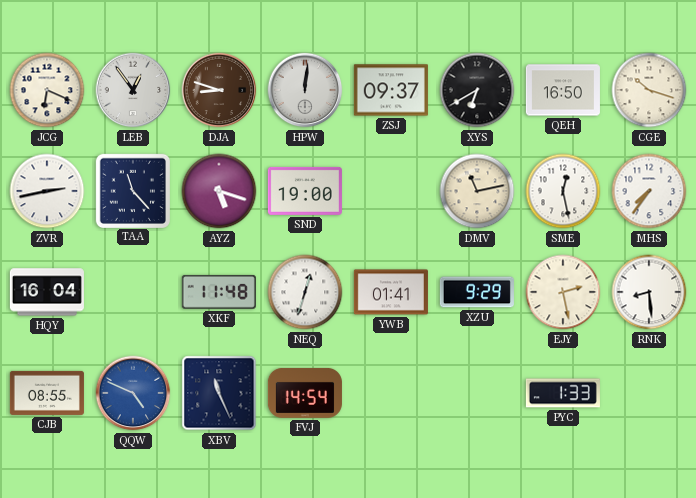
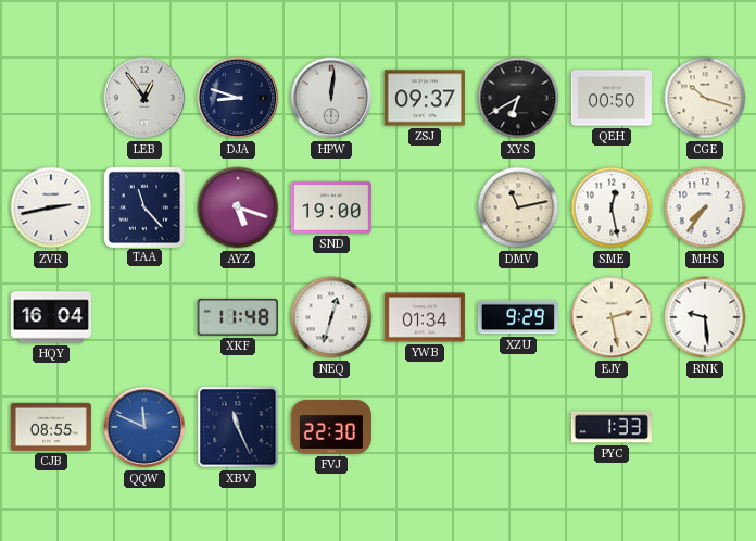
JCG: 6:19 -> none (47, 90)
DJA dial: brown -> navy (238, 98)
QEH: 16:50 -> 00:50 (612, 98)
YWB: 01:41 -> 01:34 (425, 317)
RNK: 8:29 -> 9:29 (705, 317)
QQW: 4:49 -> 11:49 (144, 427)
FVJ: 14:54 -> 22:30 (331, 427)
